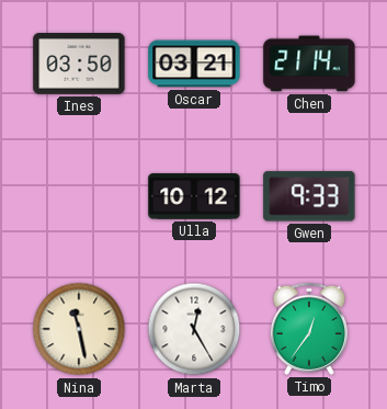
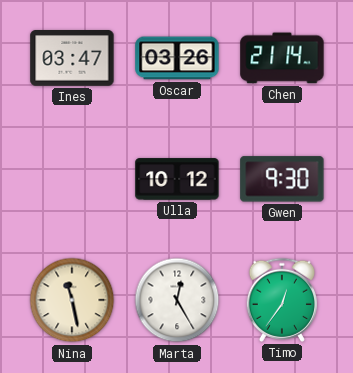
Ines: 03:50 -> 03:47 (72, 59)
Oscar: 03:21 -> 03:26 (177, 58)
Gwen: 9:33 -> 9:30 (282, 179)
